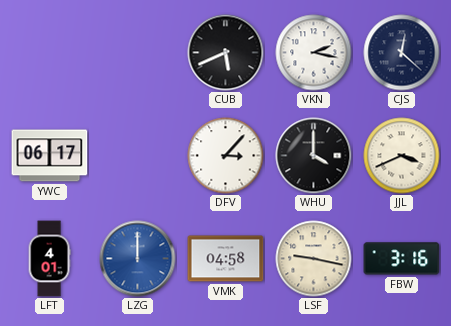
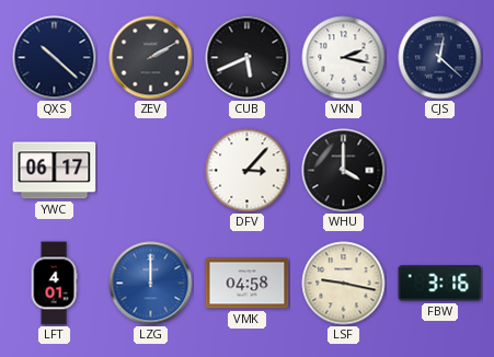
QXS: none -> 10:22 (55, 58)
ZEV: none -> 2:10 (151, 58)
JJL: 3:41 -> none (402, 156)
